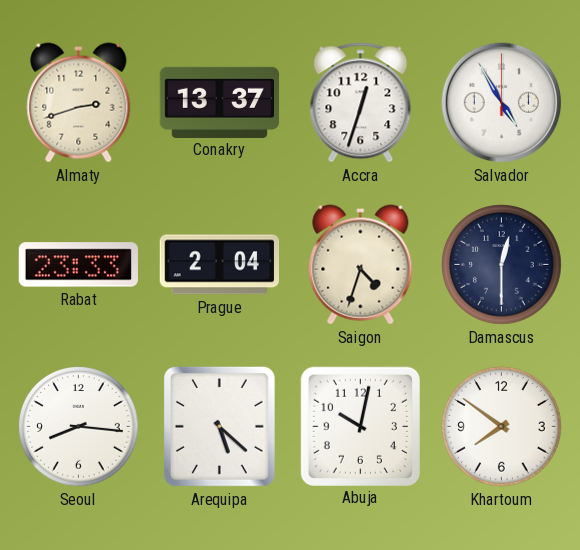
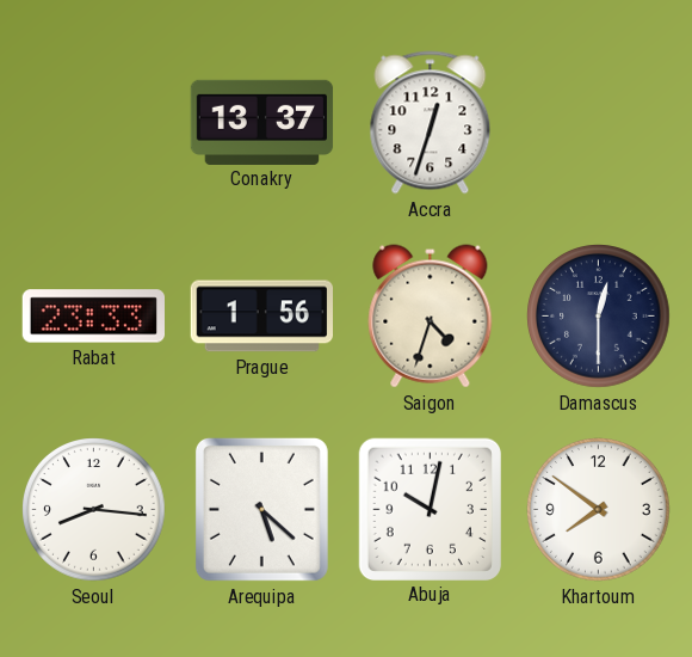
Almaty: 2:42 -> none (79, 103)
Salvador: 4:55 -> none (502, 103)
Prague: 2:04 -> 1:56 (261, 317)
